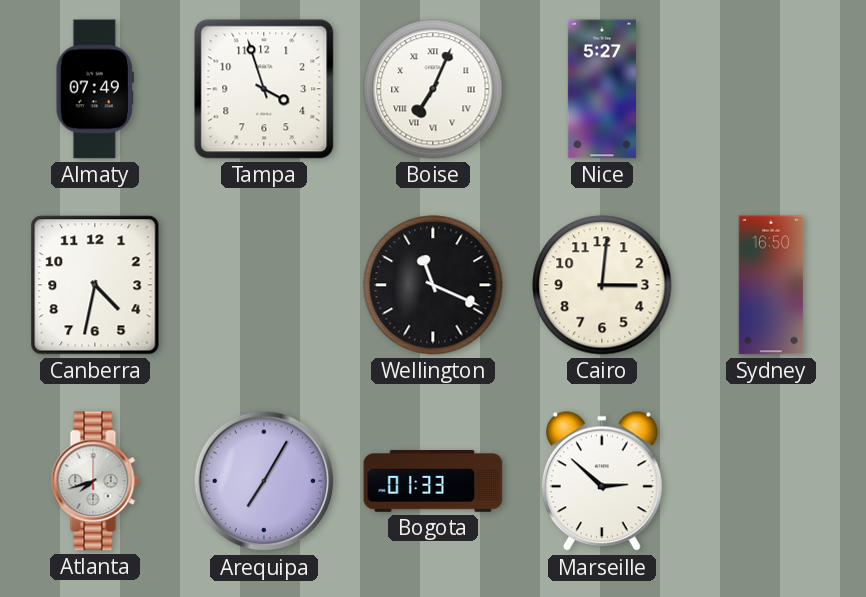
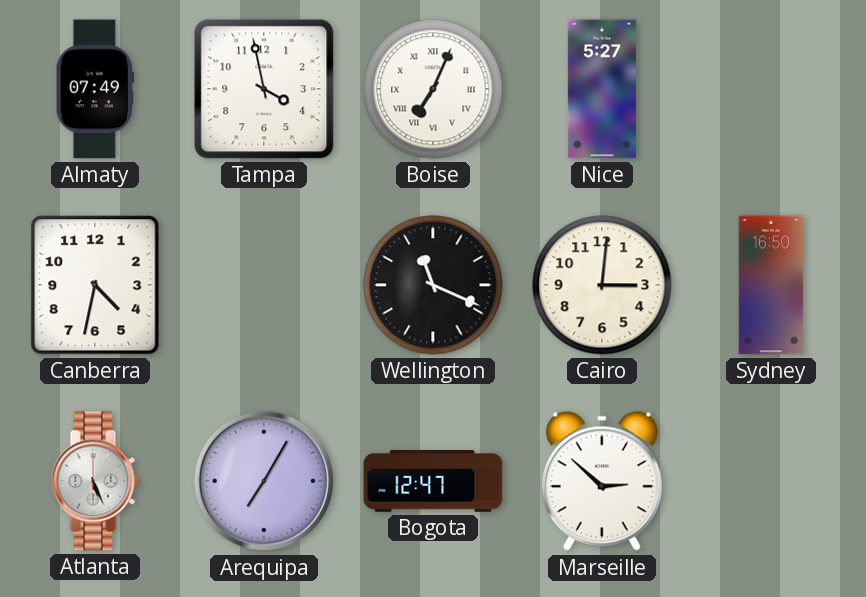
Tampa: 3:57 -> 3:58 (264, 89)
Atlanta: 7:42 -> 5:26 (95, 481)
Bogota: 01:33 -> 12:47 (433, 481)
